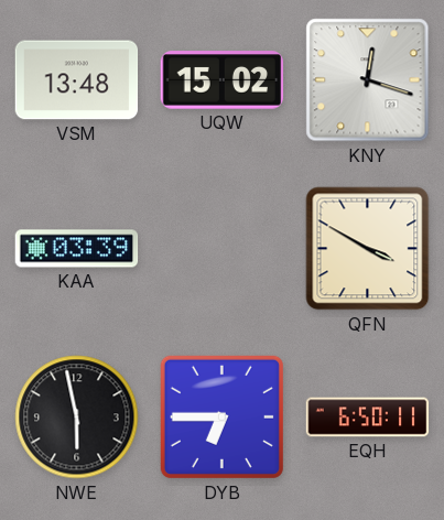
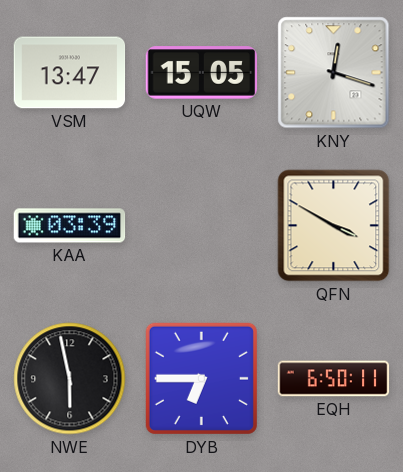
VSM: 13:48 -> 13:47 (70, 73)
UQW: 15:02 -> 15:05 (202, 73)
